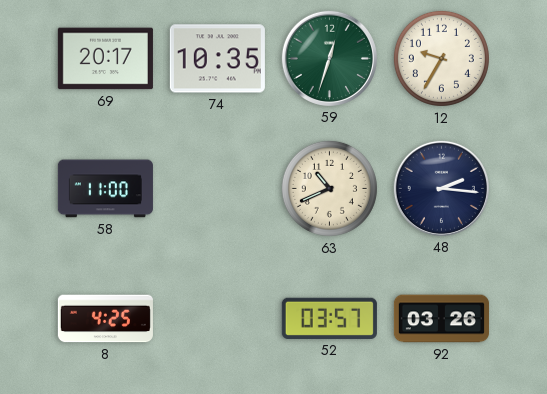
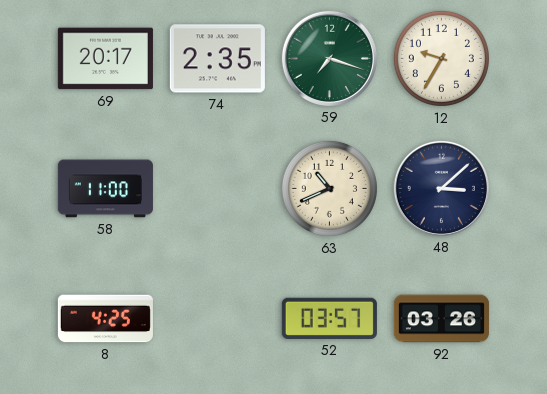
74: 10:35 -> 2:35 (217, 59)
59: 12:33 -> 7:18 (329, 58)
48: 2:16 -> 3:08 (441, 188)
